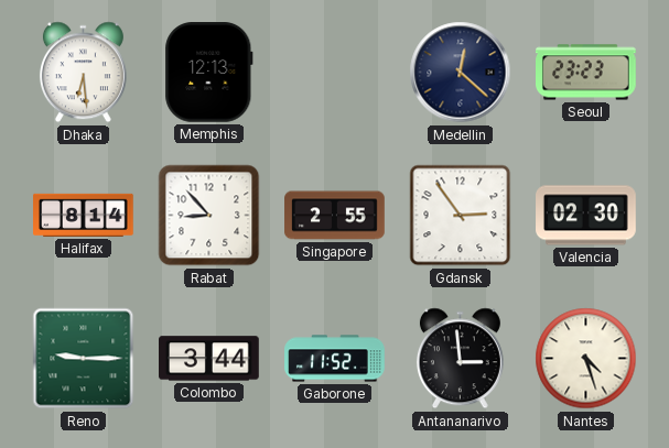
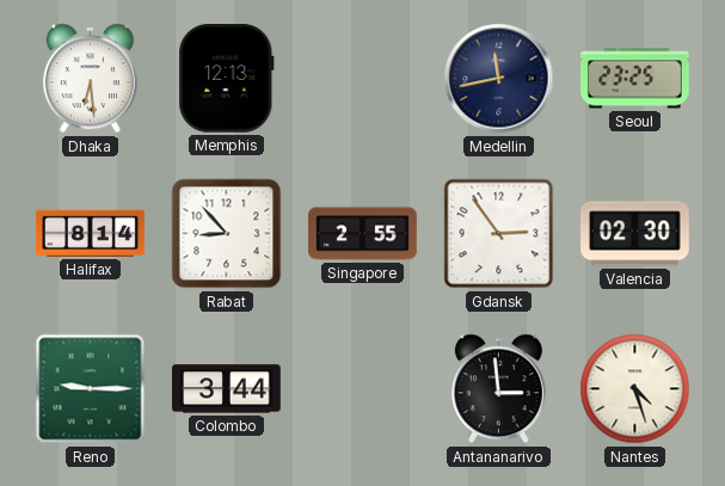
Medellin: 12:22 -> 11:43 (499, 79)
Seoul: 23:23 -> 23:25 (635, 79)
Gaborone: 11:52 -> none (335, 359)
